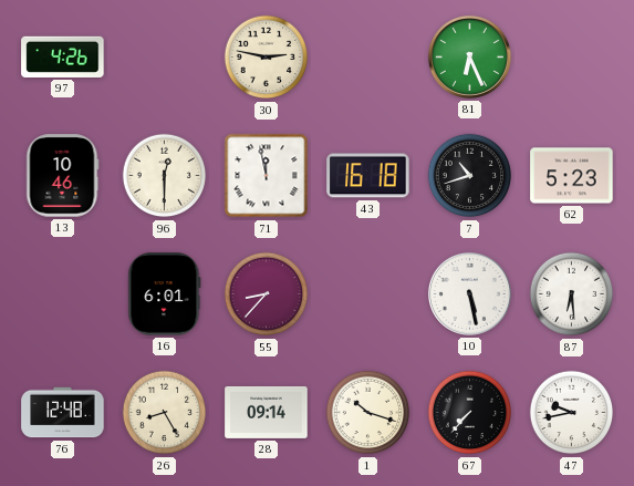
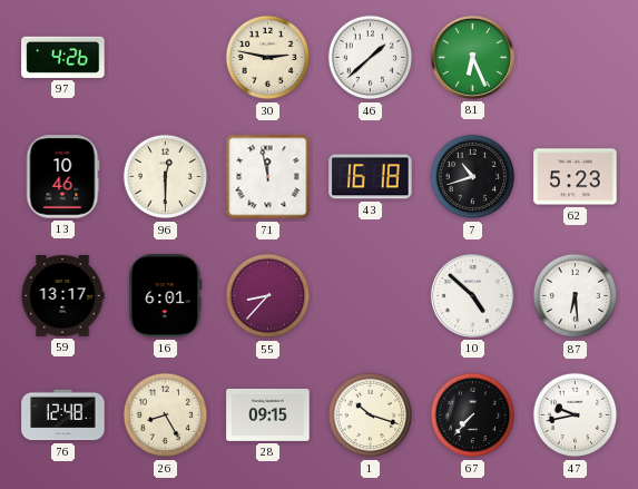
46: none -> 1:38 (371, 58)
59: none -> 13:17 (62, 296)
10: 5:28 -> 4:52 (472, 295)
28: 09:14 -> 09:15 (268, 414)
